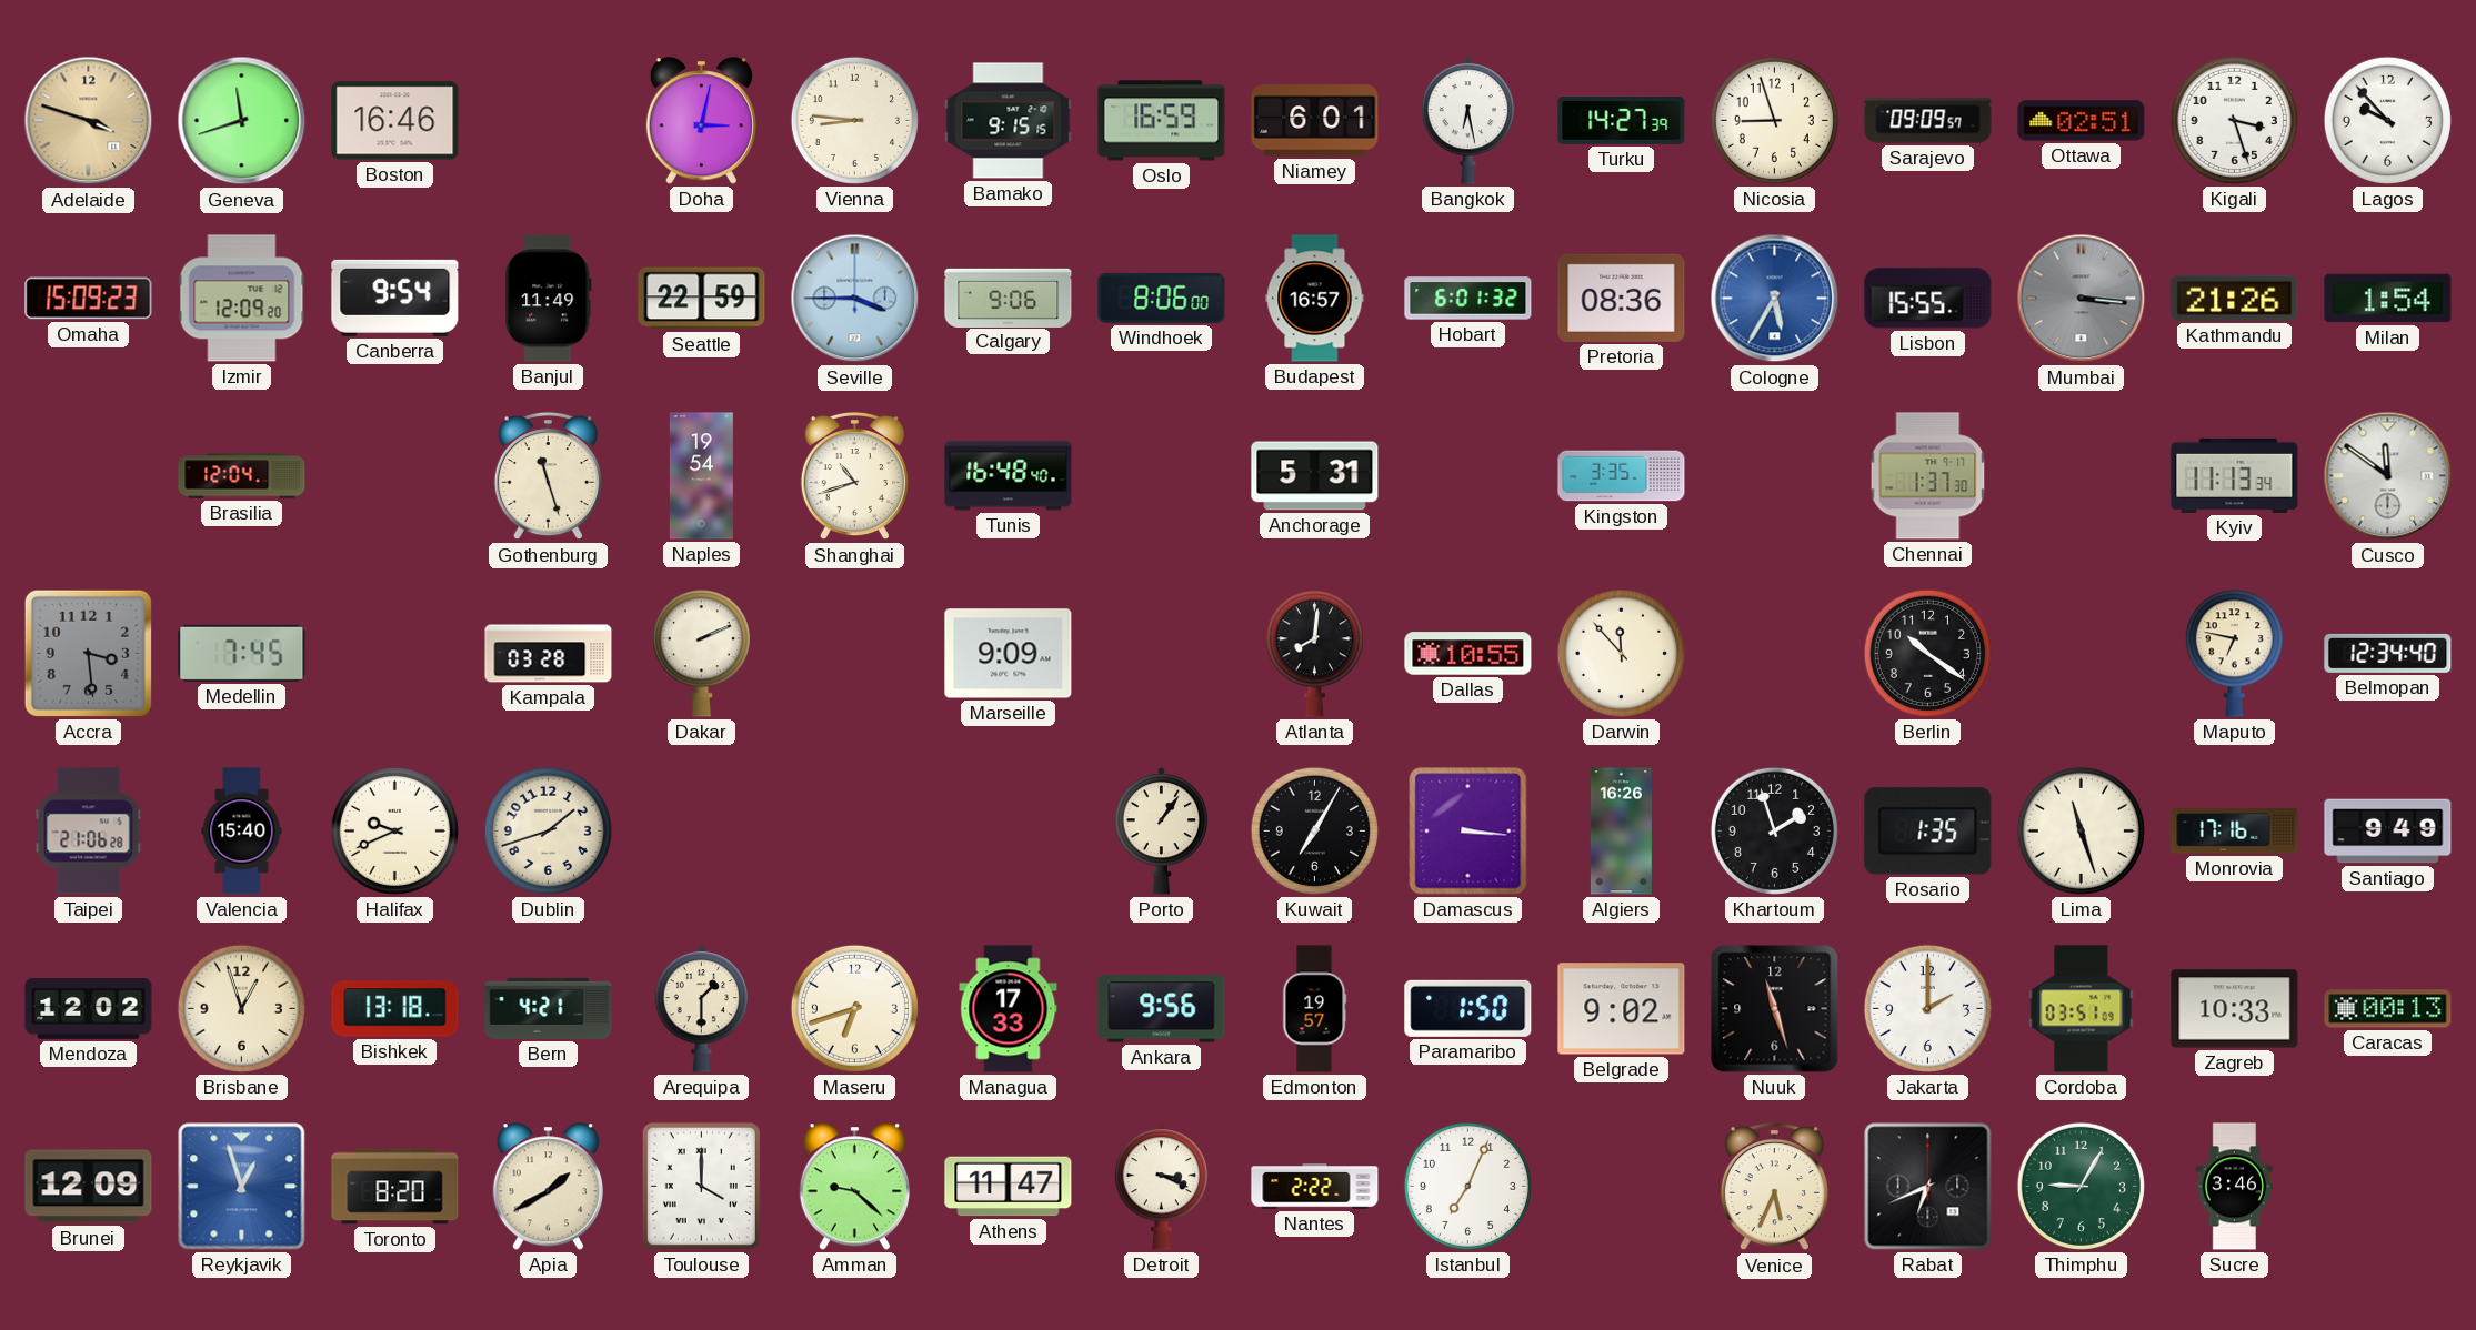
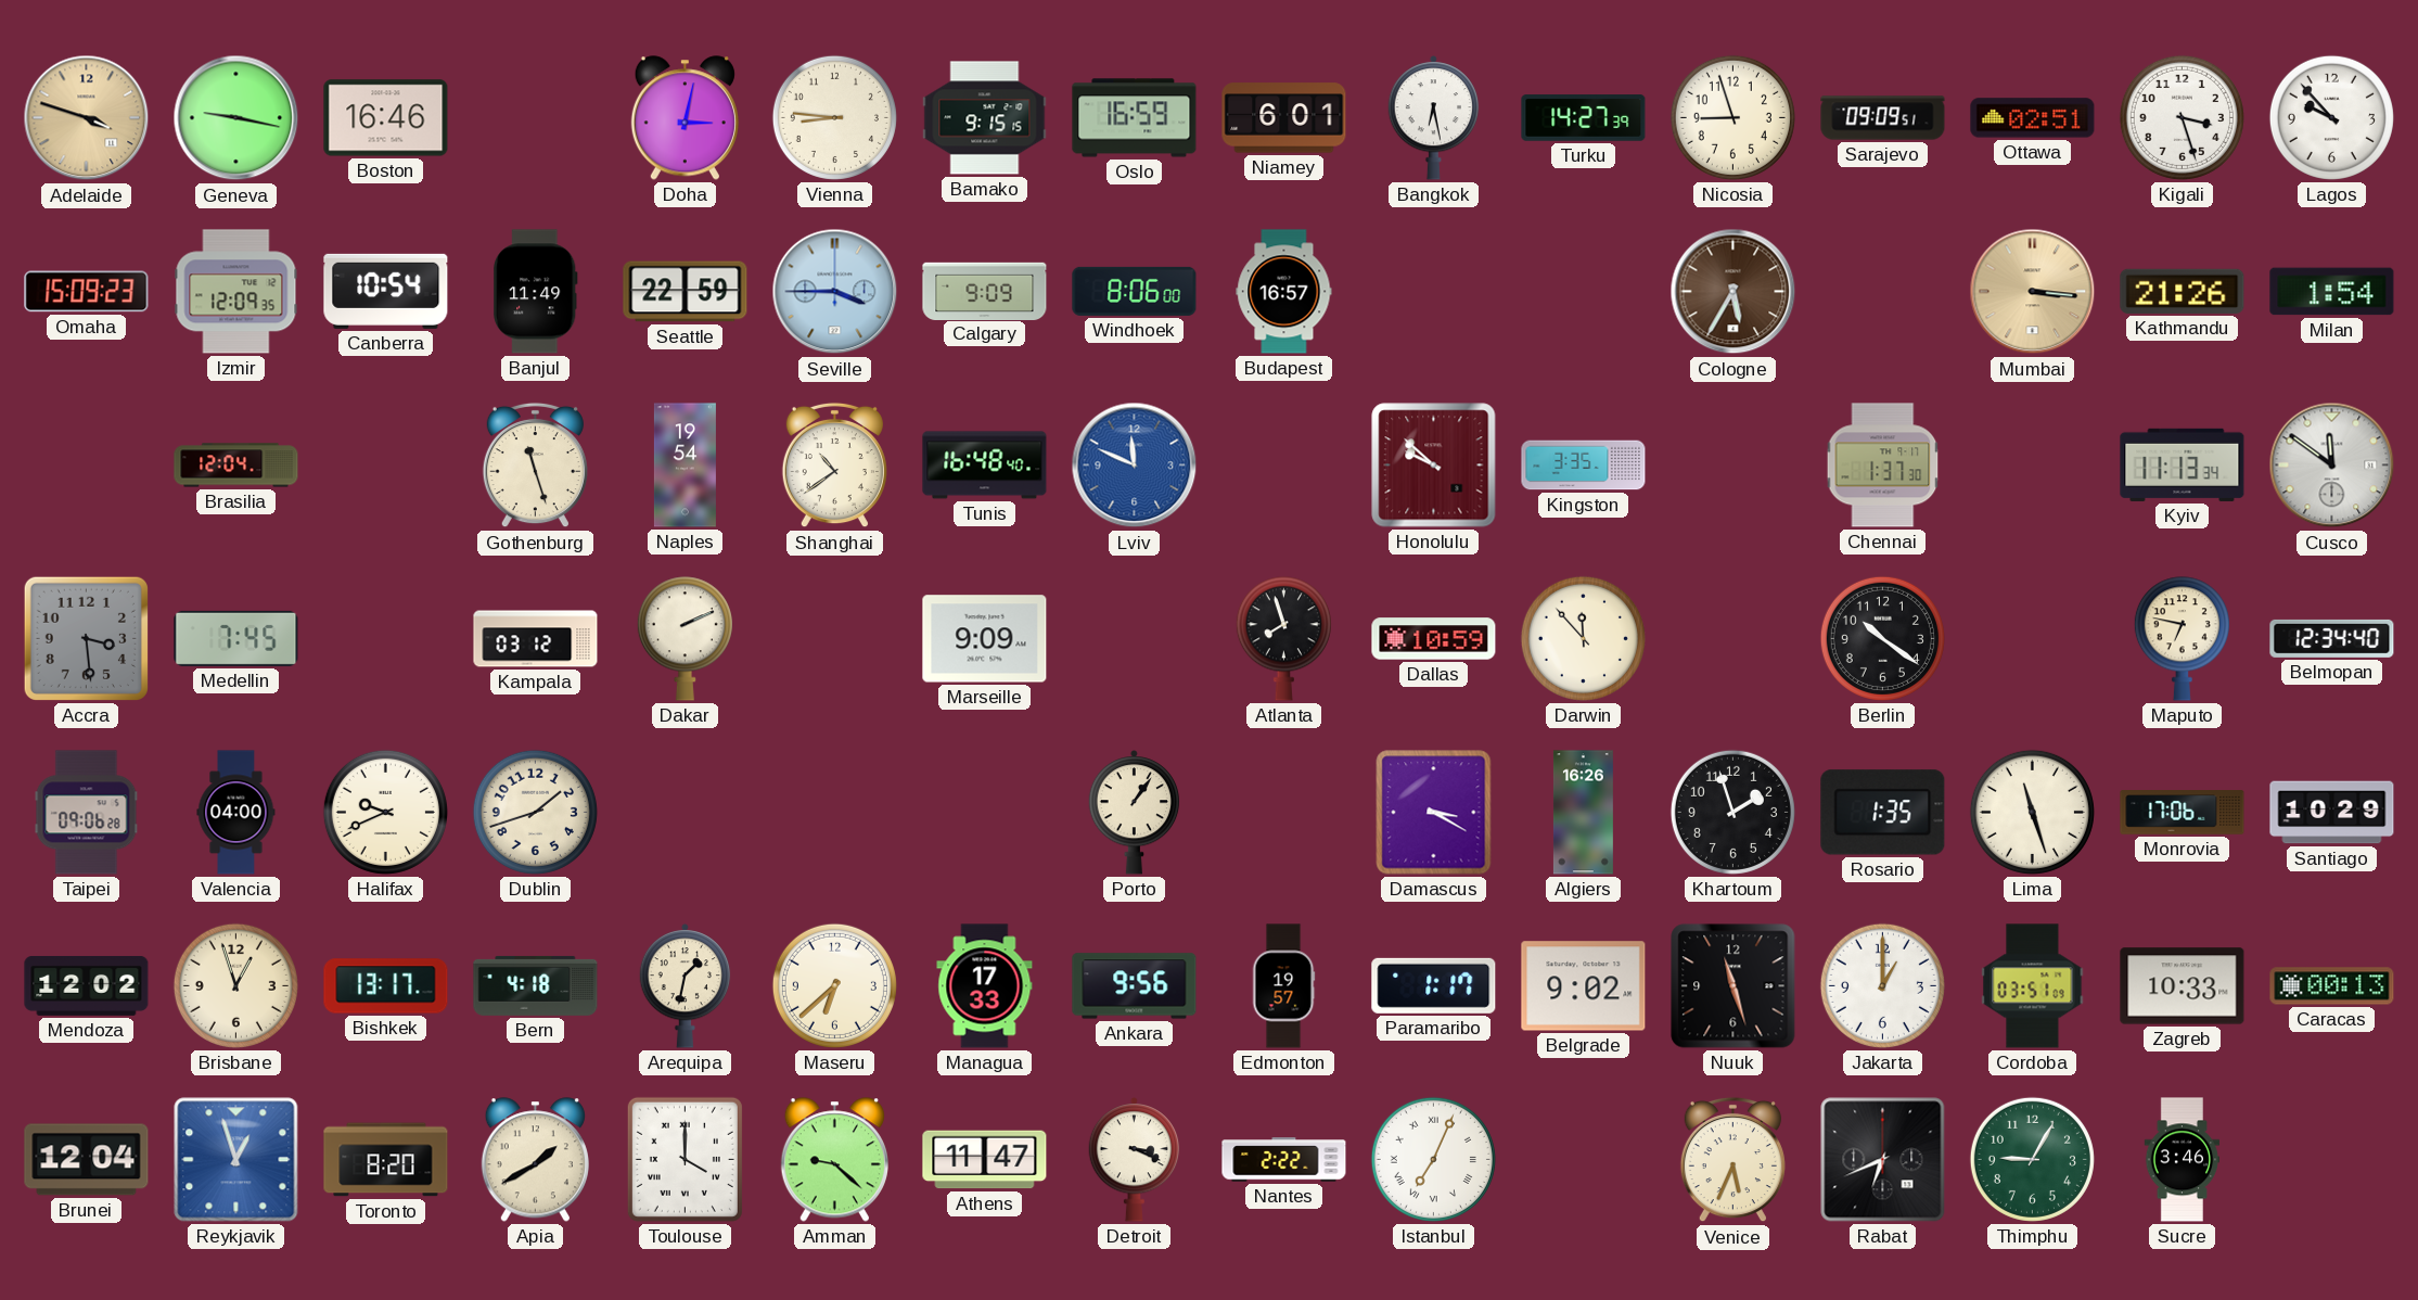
Geneva: 11:42 -> 9:17 (236, 118)
Sarajevo: 09:09:57 -> 09:09:51 (1883, 118)
Izmir: 12:09:20 -> 12:09:35 (236, 292)
Canberra: 9:54 -> 10:54 (386, 291)
Calgary: 9:06 -> 9:09 (985, 291)
Hobart: 6:01 -> none (1468, 299)
Pretoria: 08:36 -> none (1622, 298)
Cologne dial: blue -> brown (1733, 292)
Lisbon: 15:55 -> none (1928, 299)
Mumbai dial: grey -> champagne (2033, 292)
Shanghai: 10:42 -> 10:39 (834, 466)
Lviv: none -> 11:49 (1135, 466)
Anchorage: 5:31 -> none (1315, 476)
Honolulu: none -> 9:52 (1434, 466)
Kampala: 03:28 -> 03:12 (536, 639)
Atlanta: 8:01 -> 7:57 (1283, 639)
Dallas: 10:55 -> 10:59 (1434, 639)
Taipei: 21:06 -> 09:06 (87, 813)
Valencia: 15:40 -> 04:00 (236, 813)
Kuwait: 7:05 -> none (1314, 830)
Damascus: 3:16 -> 3:20 (1434, 813)
Monrovia: 17:16 -> 17:06 (2183, 813)
Santiago: 9:49 -> 10:29 (2332, 813)
Bishkek: 13:18 -> 13:17 (386, 986)
Bern: 4:21 -> 4:18 (536, 985)
Arequipa: 1:30 -> 1:32 (686, 986)
Maseru: 6:42 -> 6:38 (834, 985)
Paramaribo: 1:50 -> 1:17 (1434, 985)
Jakarta: 2:00 -> 1:00 (1882, 985)
Brunei: 12:09 -> 12:04 (87, 1160)
Istanbul numerals: Arabic -> Roman (1433, 1159)
